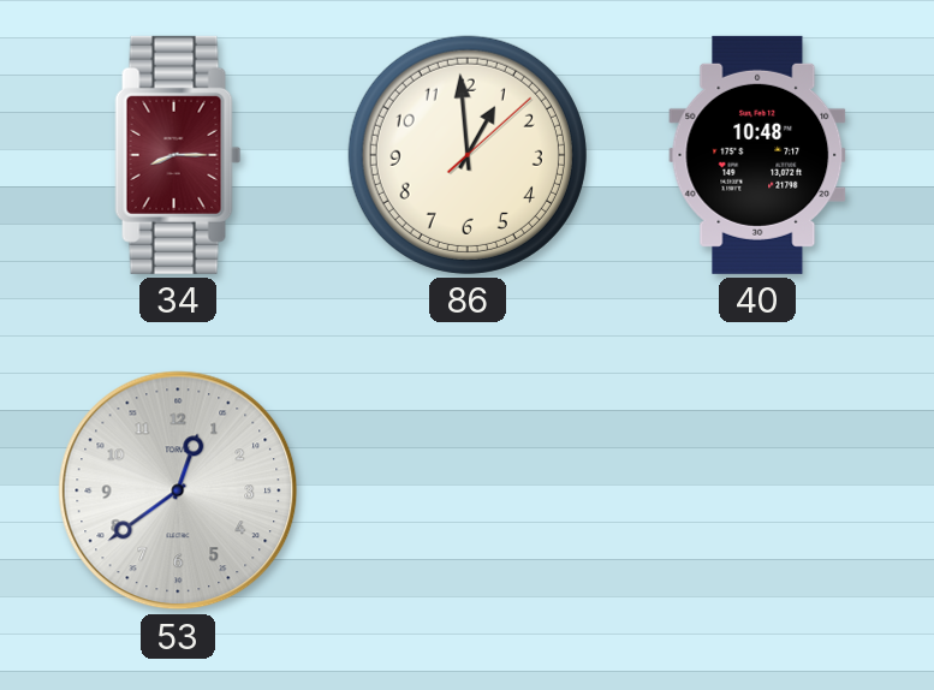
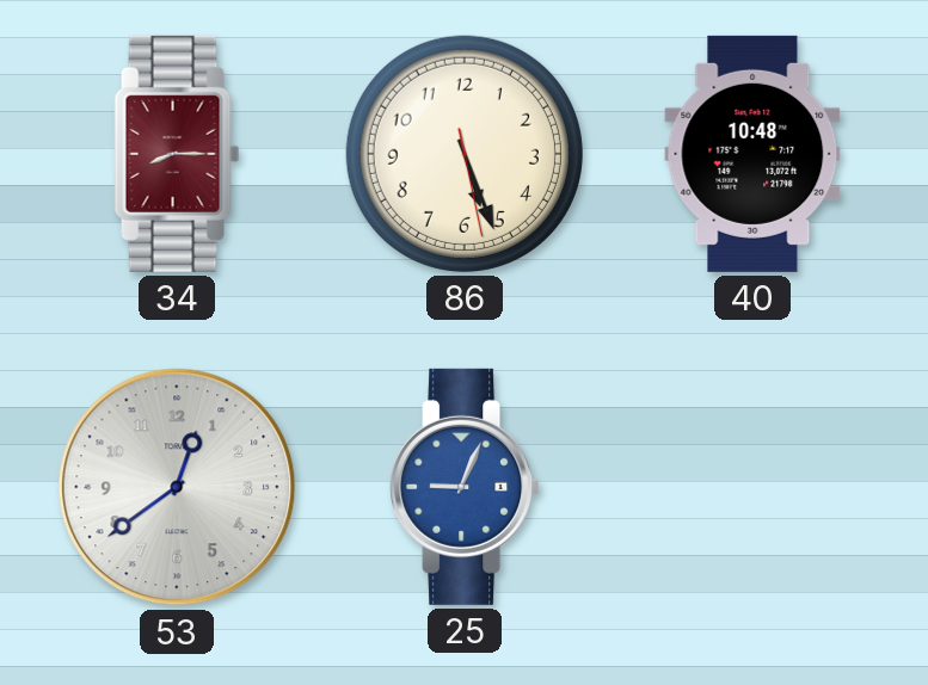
86: 12:59 -> 5:26 (465, 154)
25: none -> 9:04 (465, 487)
